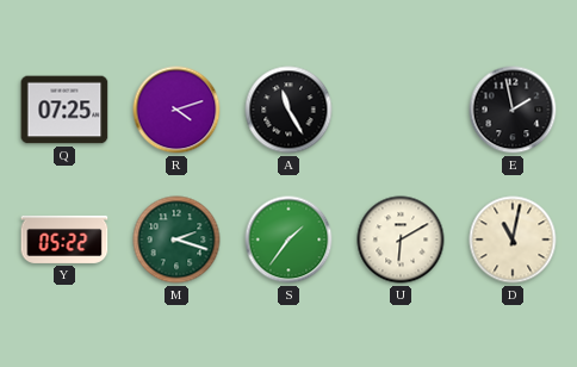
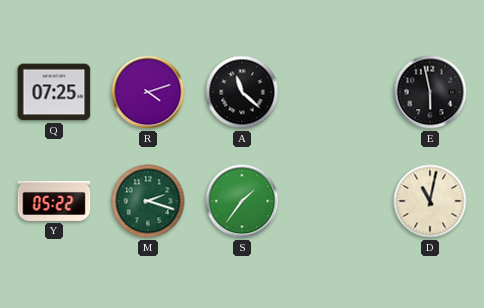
A: 11:25 -> 11:22 (242, 92)
E: 1:58 -> 5:58 (430, 92)
U: 6:10 -> none (401, 240)
